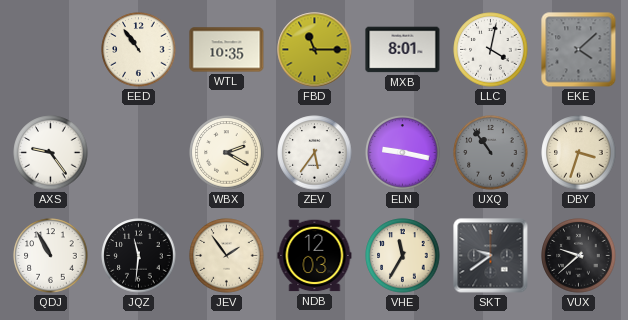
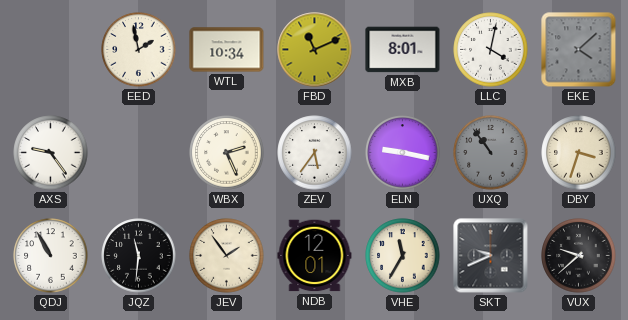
EED: 10:54 -> 1:58 (139, 50)
WTL: 10:35 -> 10:34 (227, 50)
FBD: 11:15 -> 11:11 (315, 50)
WBX: 2:20 -> 2:26 (227, 153)
NDB: 12:03 -> 12:01 (315, 256)
SKT: 9:39 -> 9:41 (491, 256)
